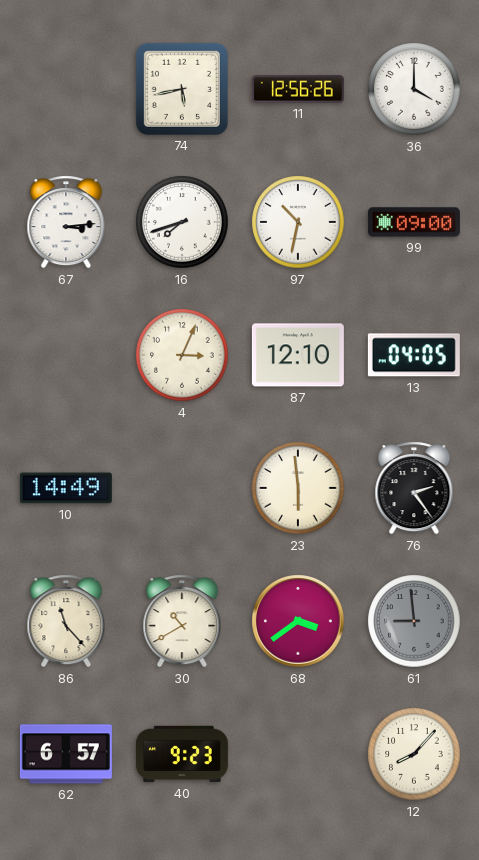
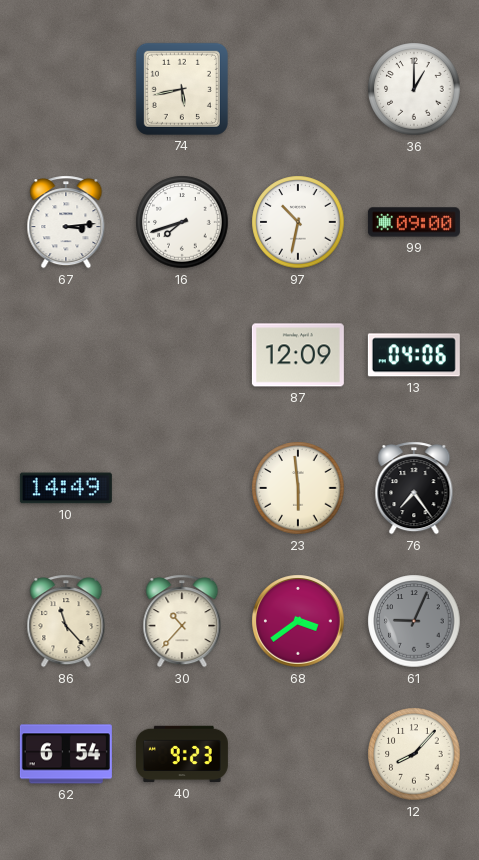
11: 12:56 -> none (298, 89)
36: 4:00 -> 1:00 (414, 89)
4: 3:04 -> none (182, 355)
87: 12:10 -> 12:09 (298, 355)
13: 04:05 -> 04:06 (414, 355)
76: 2:24 -> 7:24 (414, 488)
30: 10:40 -> 10:37 (182, 621)
61: 8:59 -> 9:04 (414, 621)
62: 6:57 -> 6:54 (66, 754)
